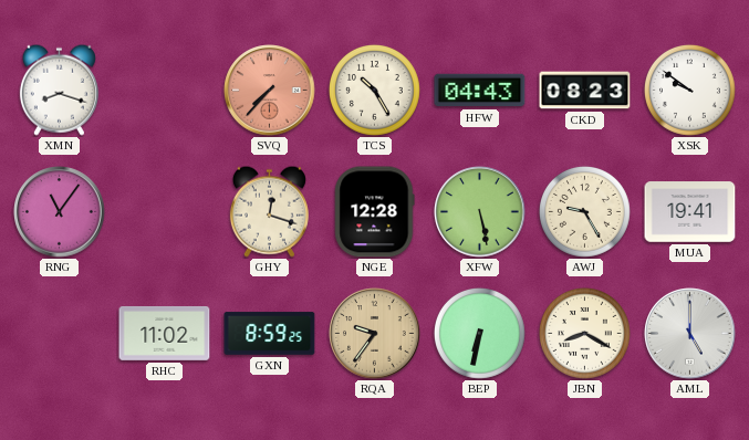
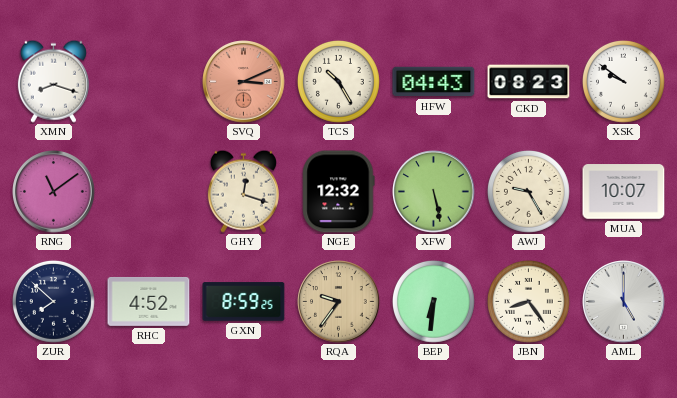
SVQ: 7:37 -> 3:11 (244, 82)
RNG: 11:06 -> 11:09 (54, 192)
NGE: 12:28 -> 12:32 (339, 192)
MUA: 19:41 -> 10:07 (624, 192)
ZUR: none -> 7:52 (53, 301)
RHC: 11:02 -> 4:52 (149, 302)
BEP: 6:32 -> 6:31 (433, 301)
JBN: 8:20 -> 8:24 (528, 301)
